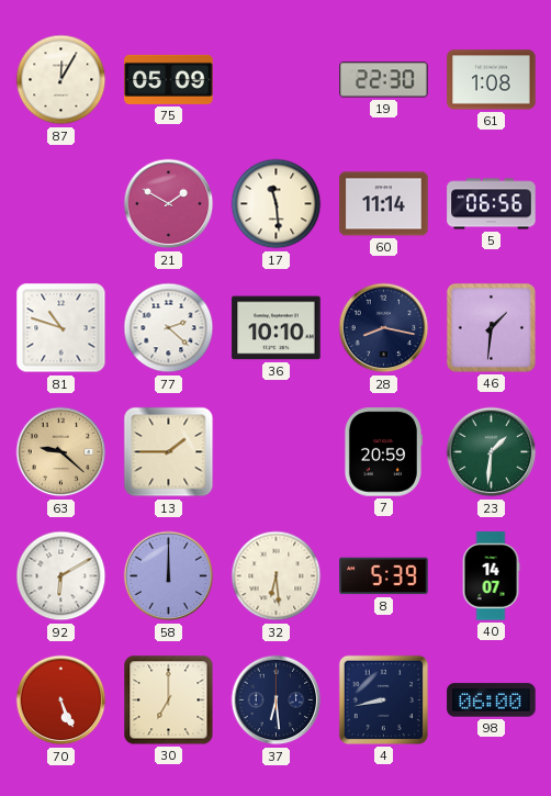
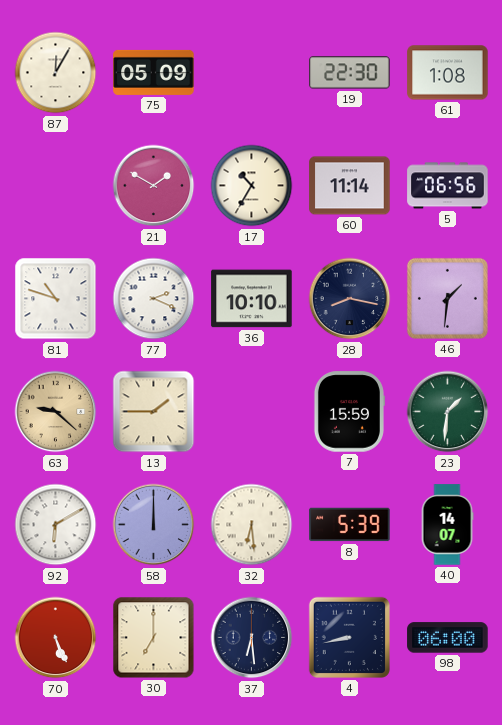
17: 11:29 -> 10:35 (252, 186)
77: 2:22 -> 2:19 (154, 299)
7: 20:59 -> 15:59 (349, 412)
